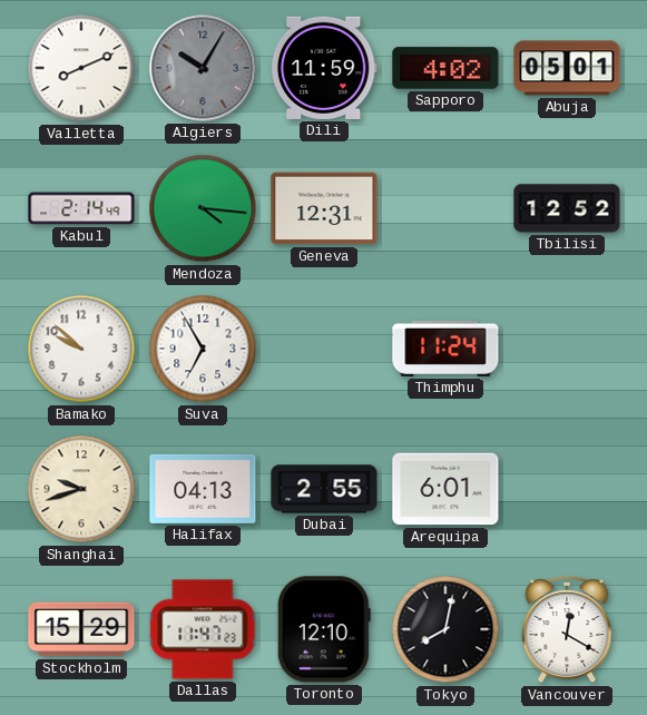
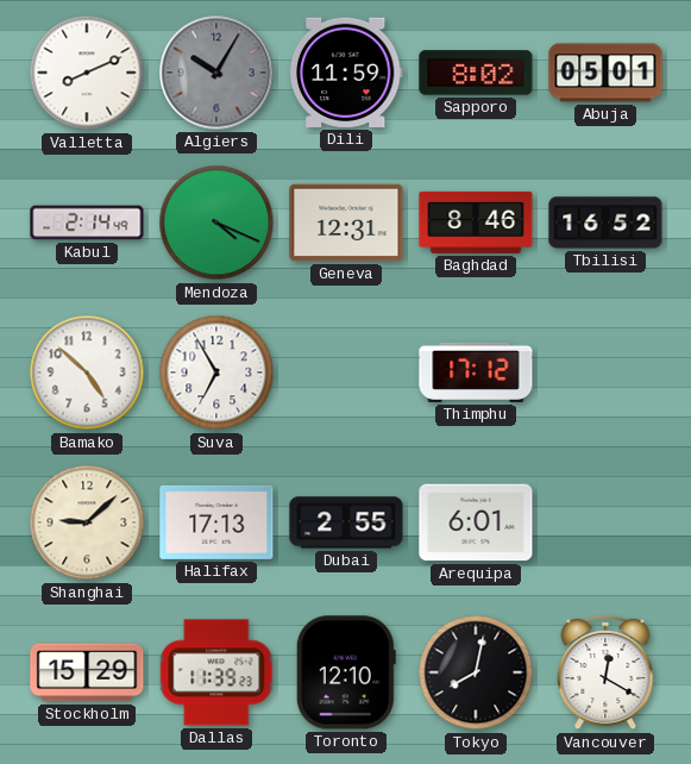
Sapporo: 4:02 -> 8:02 (476, 73)
Mendoza: 4:16 -> 4:19 (216, 223)
Baghdad: none -> 8:46 (476, 223)
Tbilisi: 12:52 -> 16:52 (605, 223)
Bamako: 9:52 -> 4:52 (87, 372)
Thimphu: 11:24 -> 17:12 (476, 372)
Shanghai: 9:42 -> 9:08 (87, 522)
Halifax: 04:13 -> 17:13 (216, 522)
Dallas: 11:47 -> 11:39 (218, 672)
